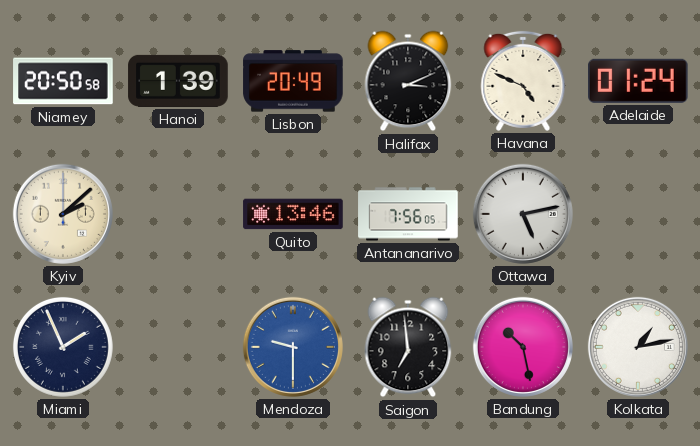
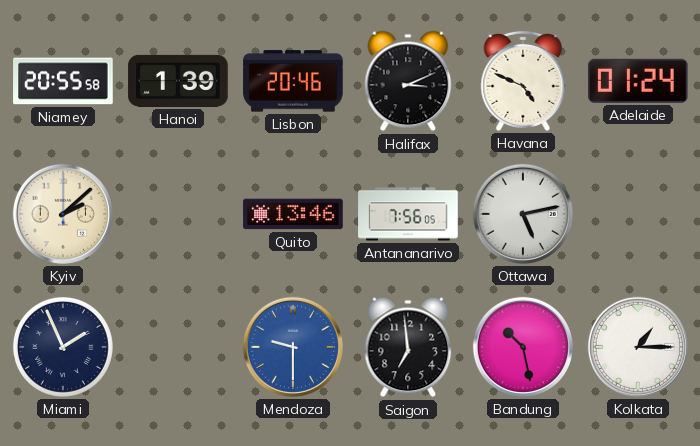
Niamey: 20:50 -> 20:55 (63, 81)
Lisbon: 20:49 -> 20:46 (293, 81)
Kolkata: 1:13 -> 1:15 (638, 347)
